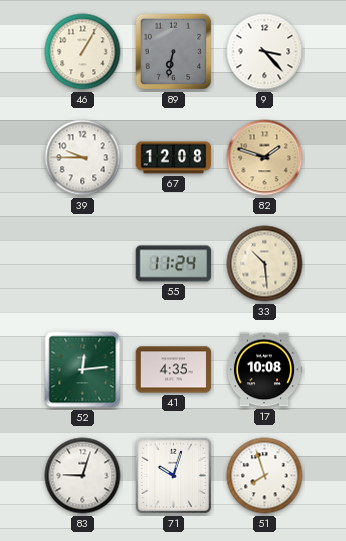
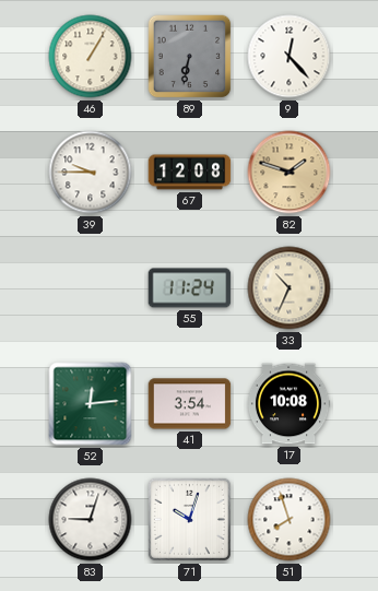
9: 3:23 -> 12:23 (290, 57)
33: 10:29 -> 10:34 (290, 288)
41: 4:35 -> 3:54 (190, 404)
